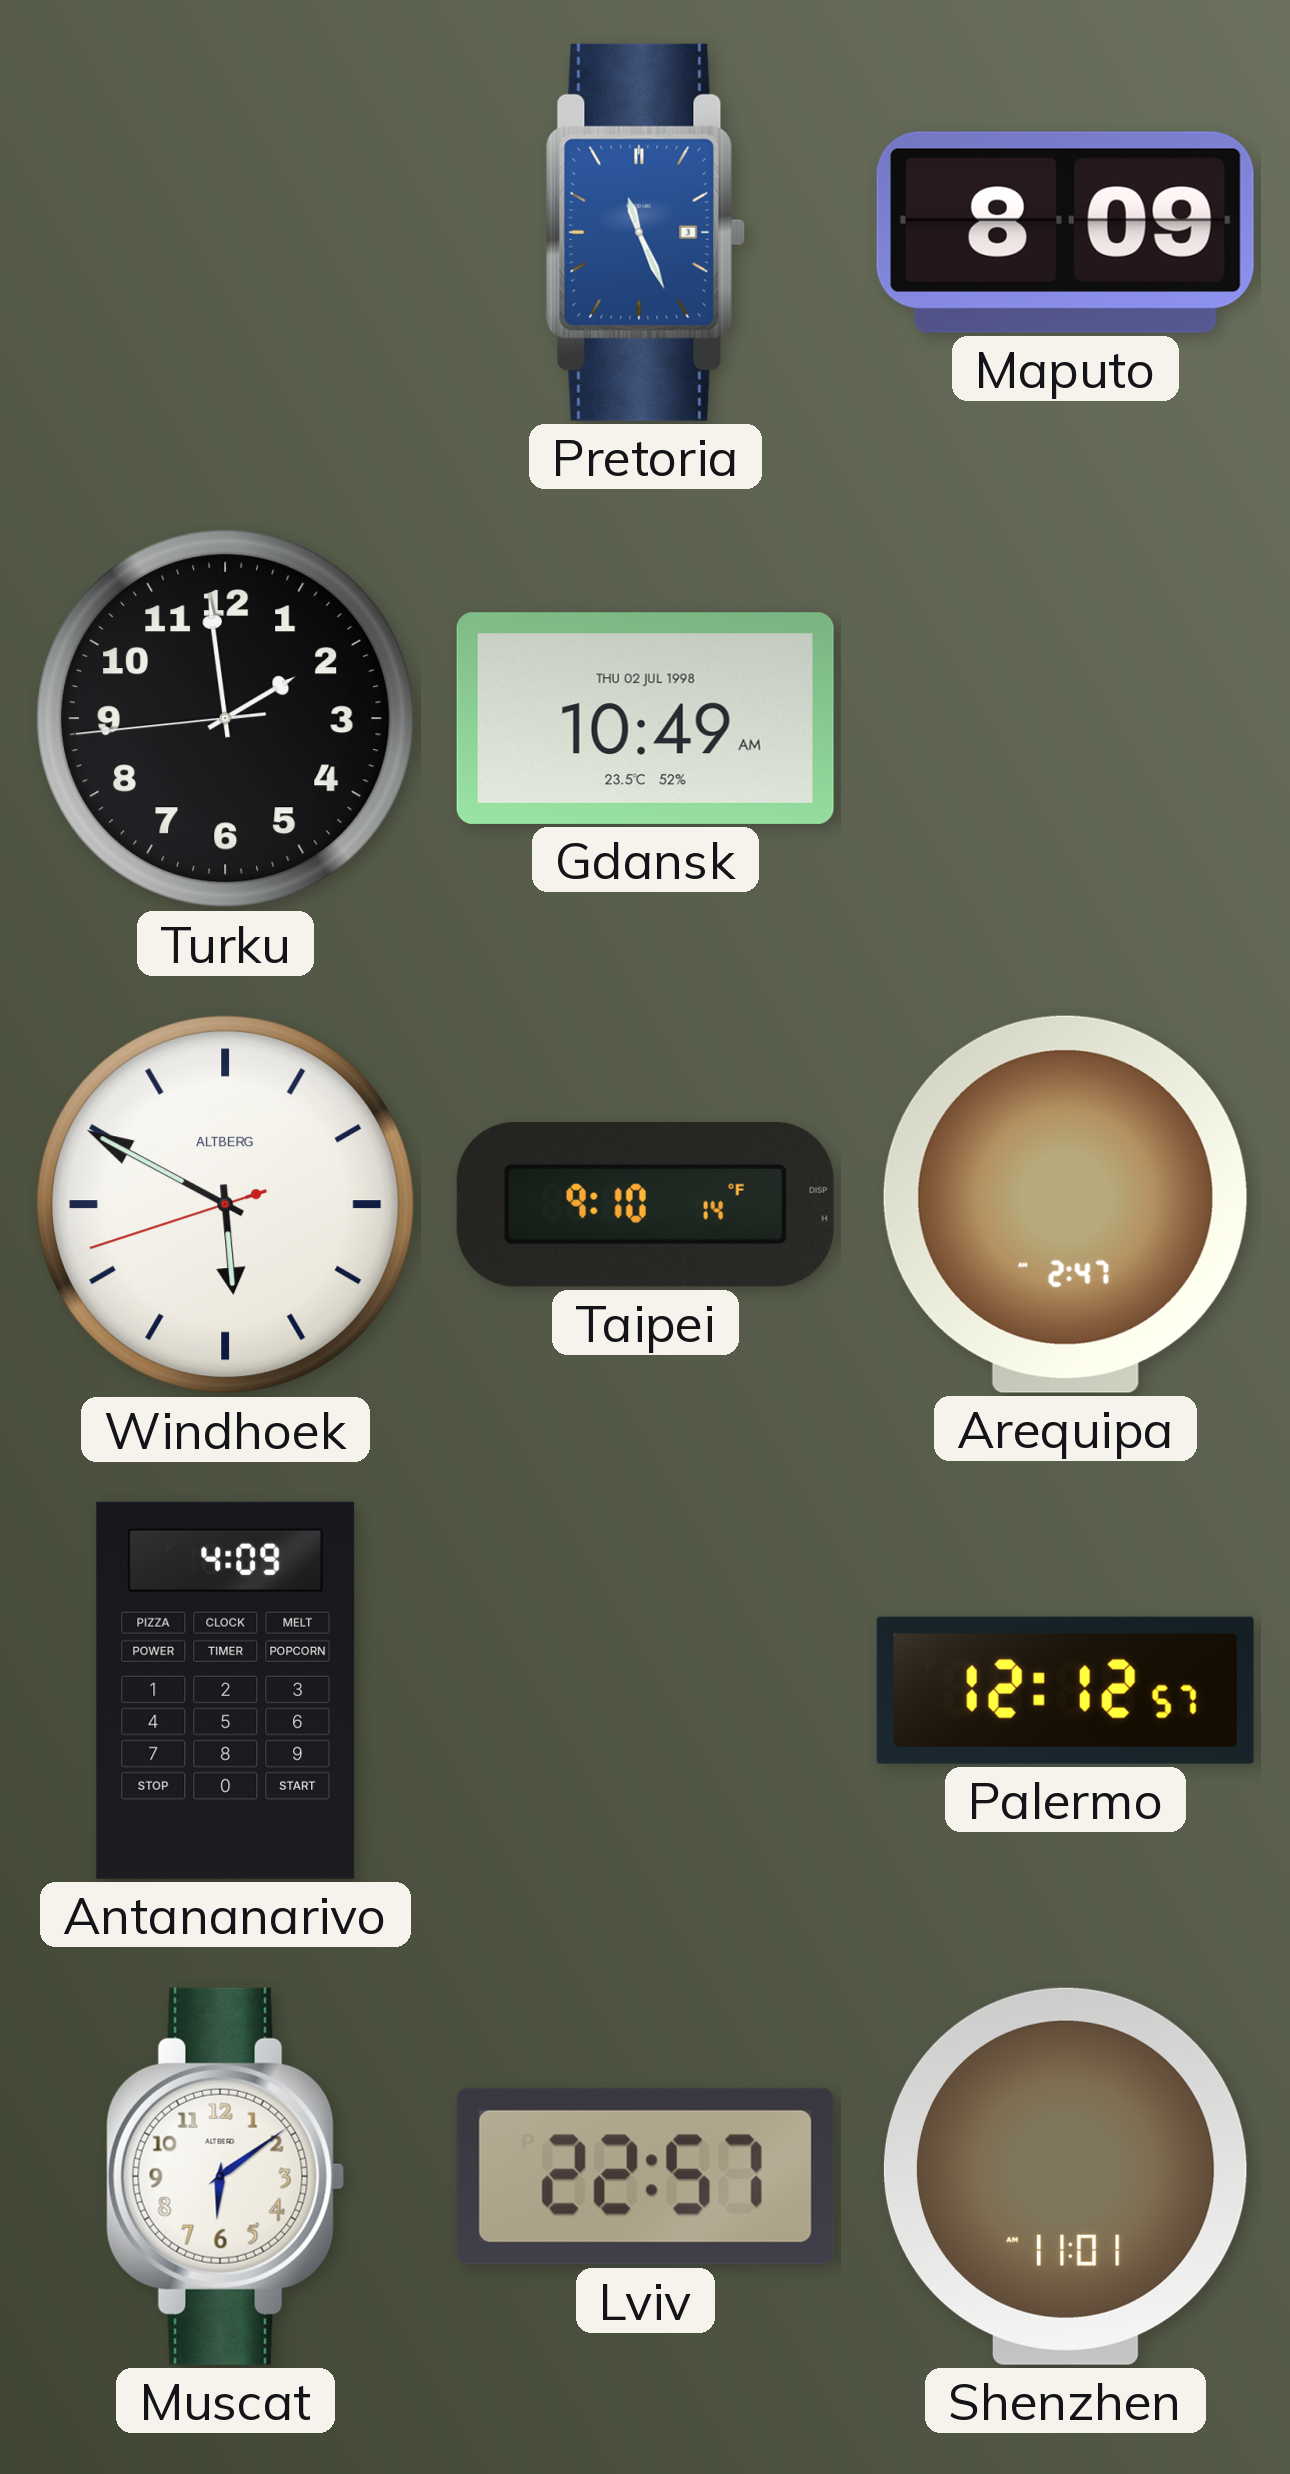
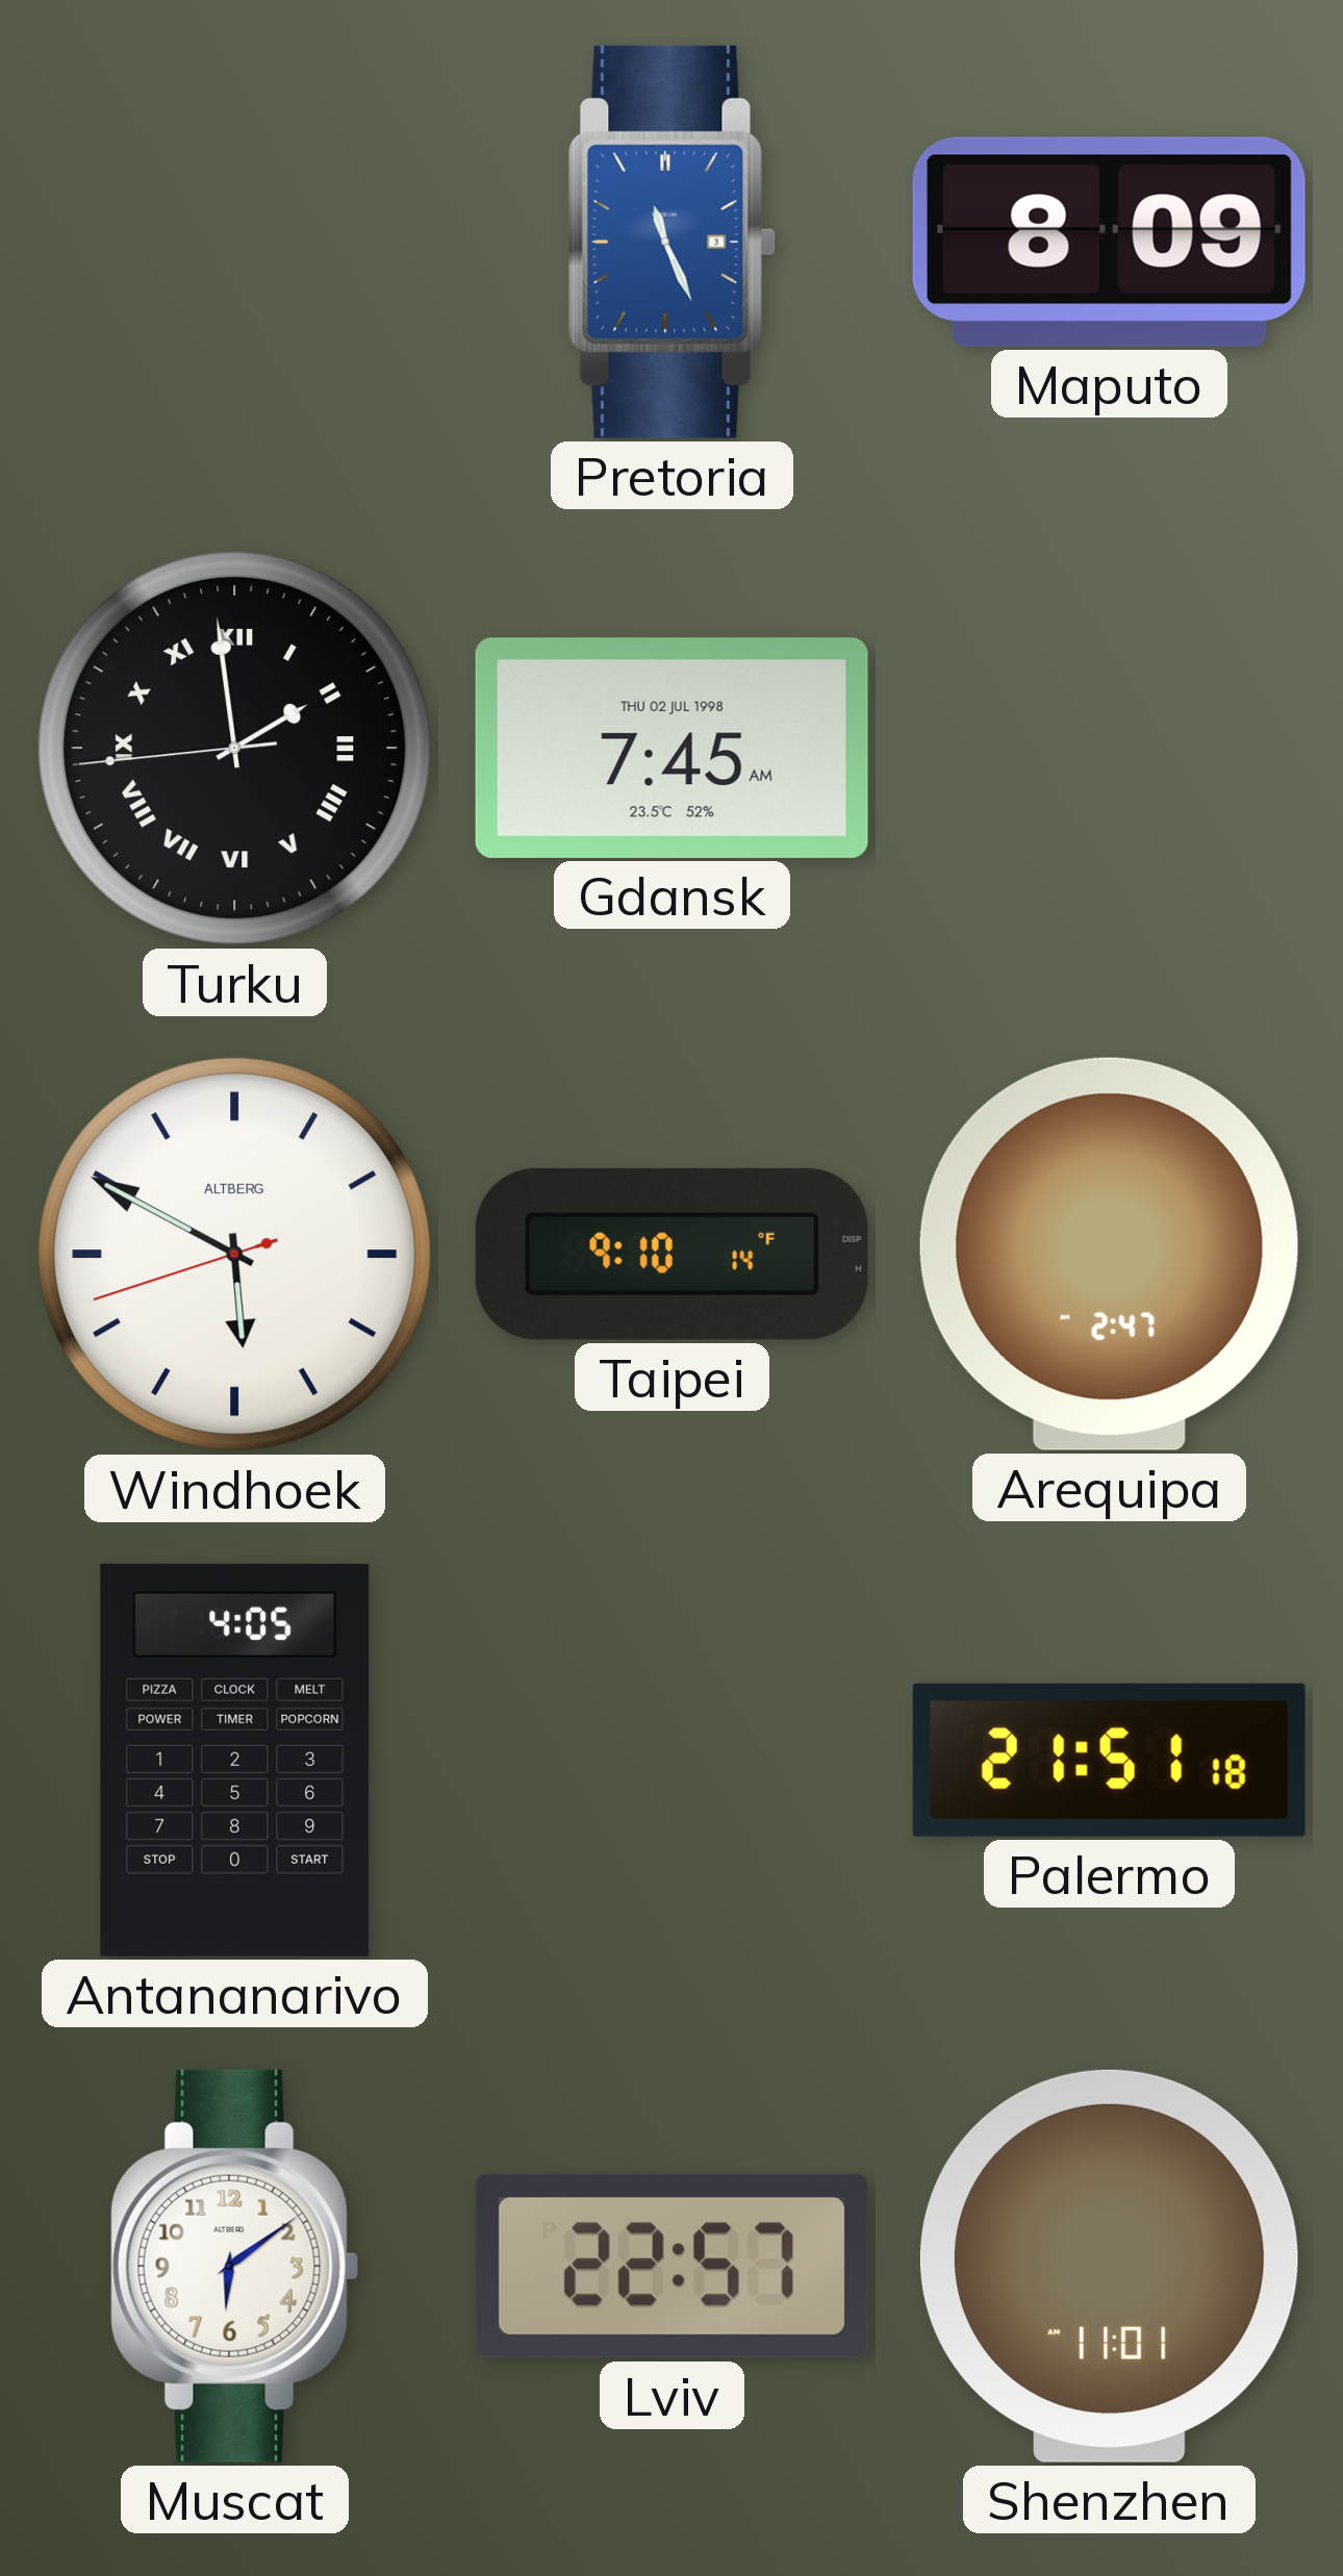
Turku numerals: Arabic -> Roman (234, 748)
Gdansk: 10:49 -> 7:45 (671, 748)
Antananarivo: 4:09 -> 4:05 (235, 1760)
Palermo: 12:12 -> 21:51 (1109, 1760)
